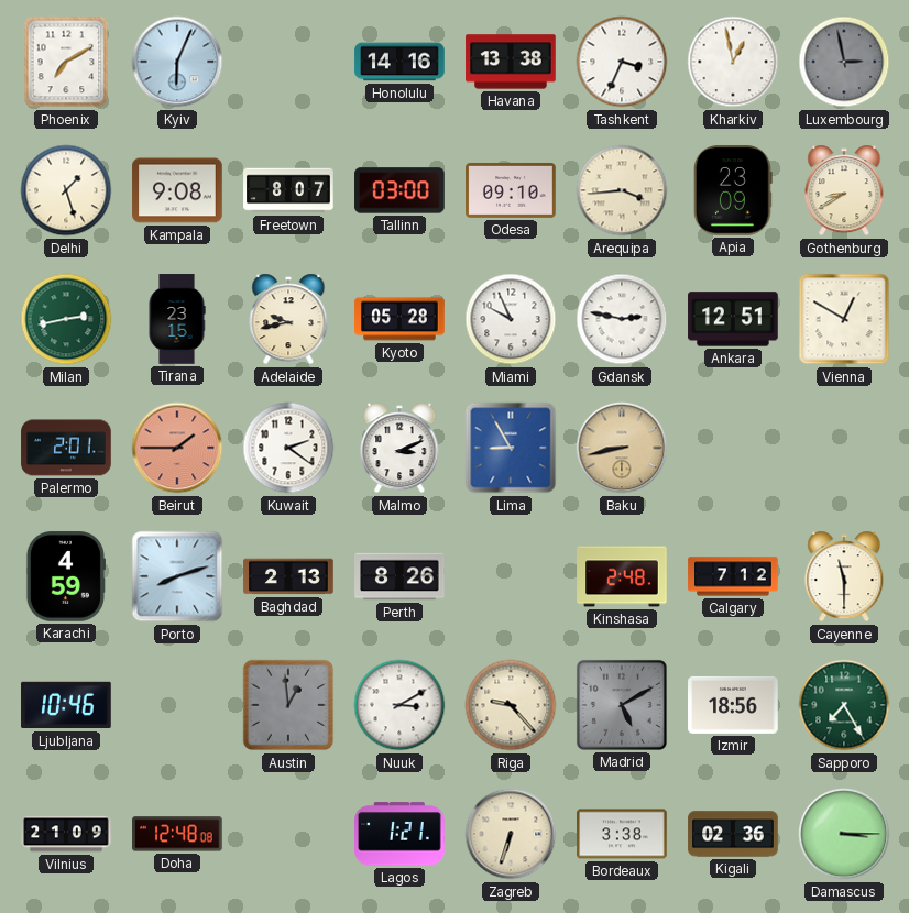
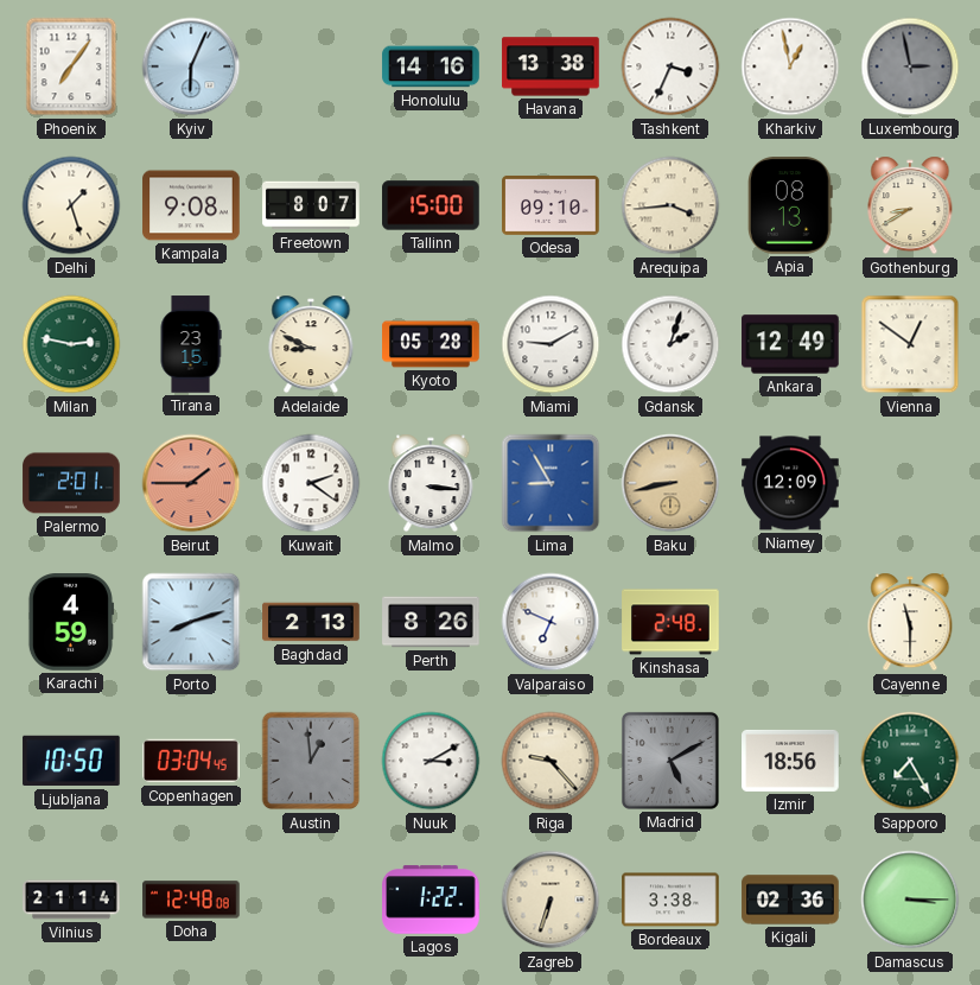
Phoenix: 7:10 -> 7:06 (71, 66)
Tallinn: 03:00 -> 15:00 (431, 205)
Apia: 23:09 -> 08:13 (791, 205)
Milan: 2:43 -> 2:47 (71, 344)
Adelaide: 9:43 -> 8:49 (311, 344)
Miami: 9:56 -> 9:10 (551, 344)
Gdansk: 2:47 -> 2:03 (670, 344)
Ankara: 12:51 -> 12:49 (790, 344)
Vienna: 12:50 -> 12:51 (910, 344)
Malmo: 3:11 -> 3:16 (431, 483)
Niamey: none -> 12:09 (790, 483)
Valparaiso: none -> 6:49 (551, 622)
Calgary: 7:12 -> none (733, 576)
Ljubljana: 10:46 -> 10:50 (71, 761)
Copenhagen: none -> 03:04 (191, 761)
Vilnius: 21:09 -> 21:14 (71, 900)
Lagos: 1:21 -> 1:22 (431, 900)
